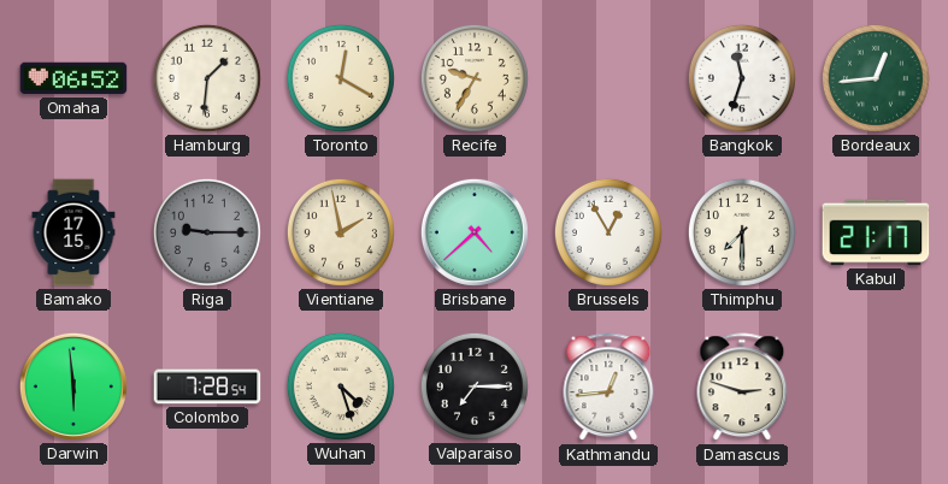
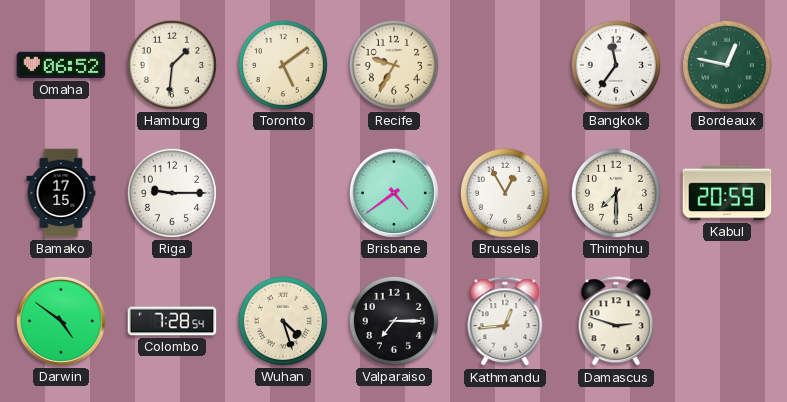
Toronto: 12:20 -> 5:09 (283, 65)
Bangkok: 11:33 -> 11:36 (616, 65)
Bordeaux: 12:44 -> 12:47 (727, 65)
Riga dial: grey -> white (172, 193)
Vientiane: 1:58 -> none (341, 232)
Brisbane: 4:38 -> 4:39 (394, 193)
Kabul: 21:17 -> 20:59 (727, 193)
Darwin: 5:59 -> 4:51 (61, 321)
